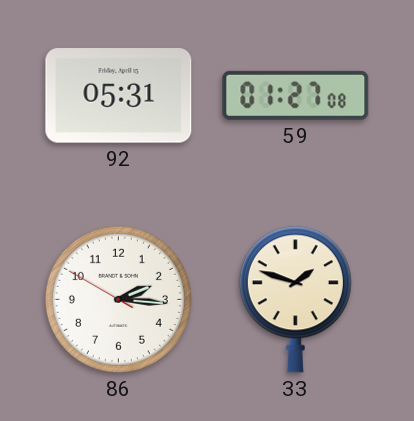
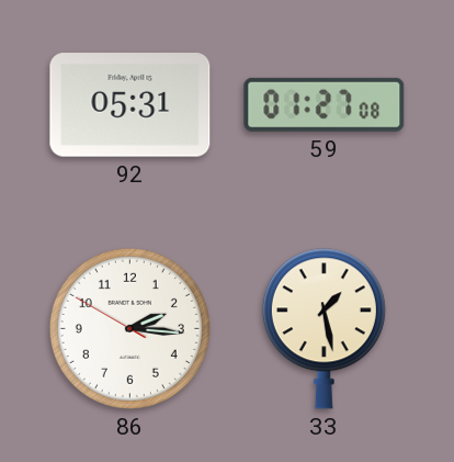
33: 1:48 -> 1:28 (324, 329)
